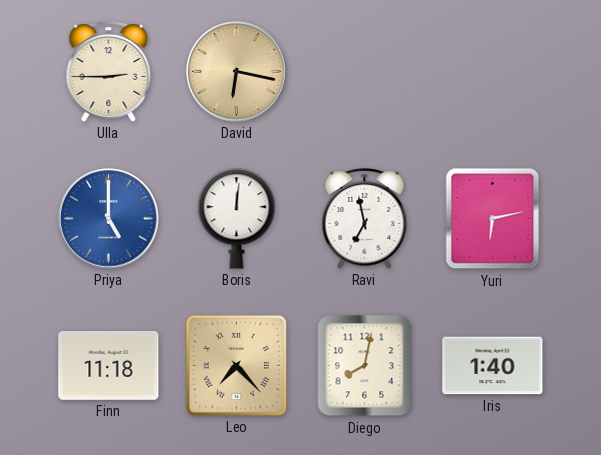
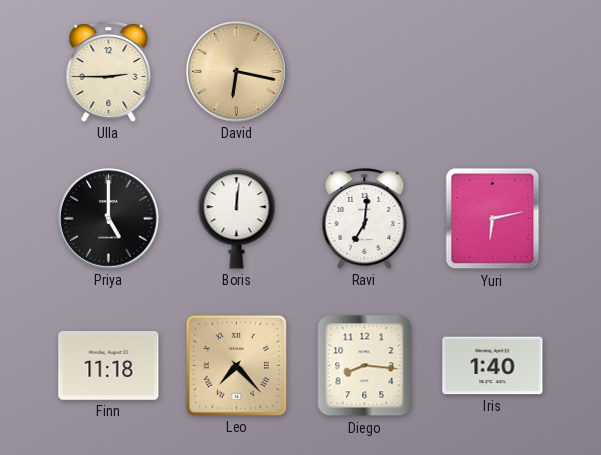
Priya dial: blue -> black (109, 219)
Ravi: 6:58 -> 7:01 (365, 219)
Diego: 8:02 -> 8:16 (365, 366)
